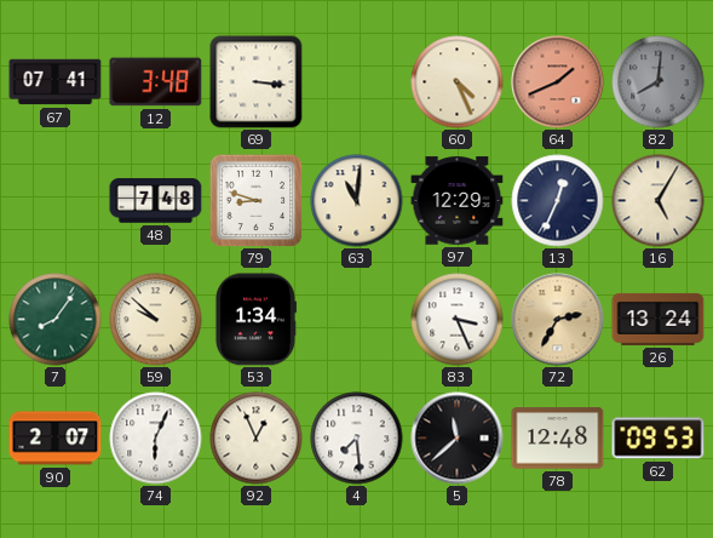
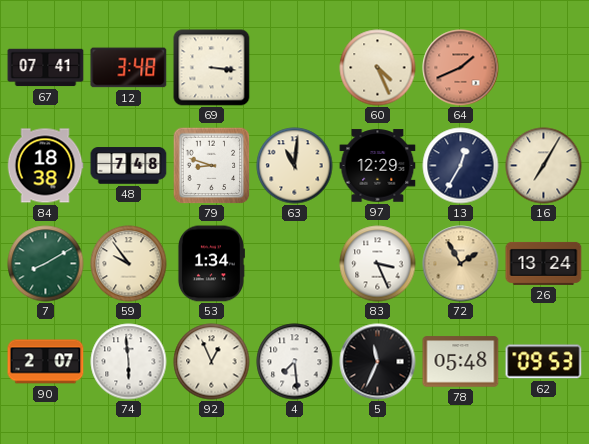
82: 8:01 -> none (659, 82)
84: none -> 18:38 (45, 166)
13: 12:34 -> 12:35 (461, 166)
16: 5:05 -> 7:05 (544, 166)
7: 8:06 -> 8:10 (46, 264)
59: 9:52 -> 9:54 (129, 264)
72: 2:35 -> 1:55 (461, 264)
74: 6:04 -> 5:59 (129, 362)
5: 11:38 -> 11:34 (378, 362)
78: 12:48 -> 05:48 (461, 362)
